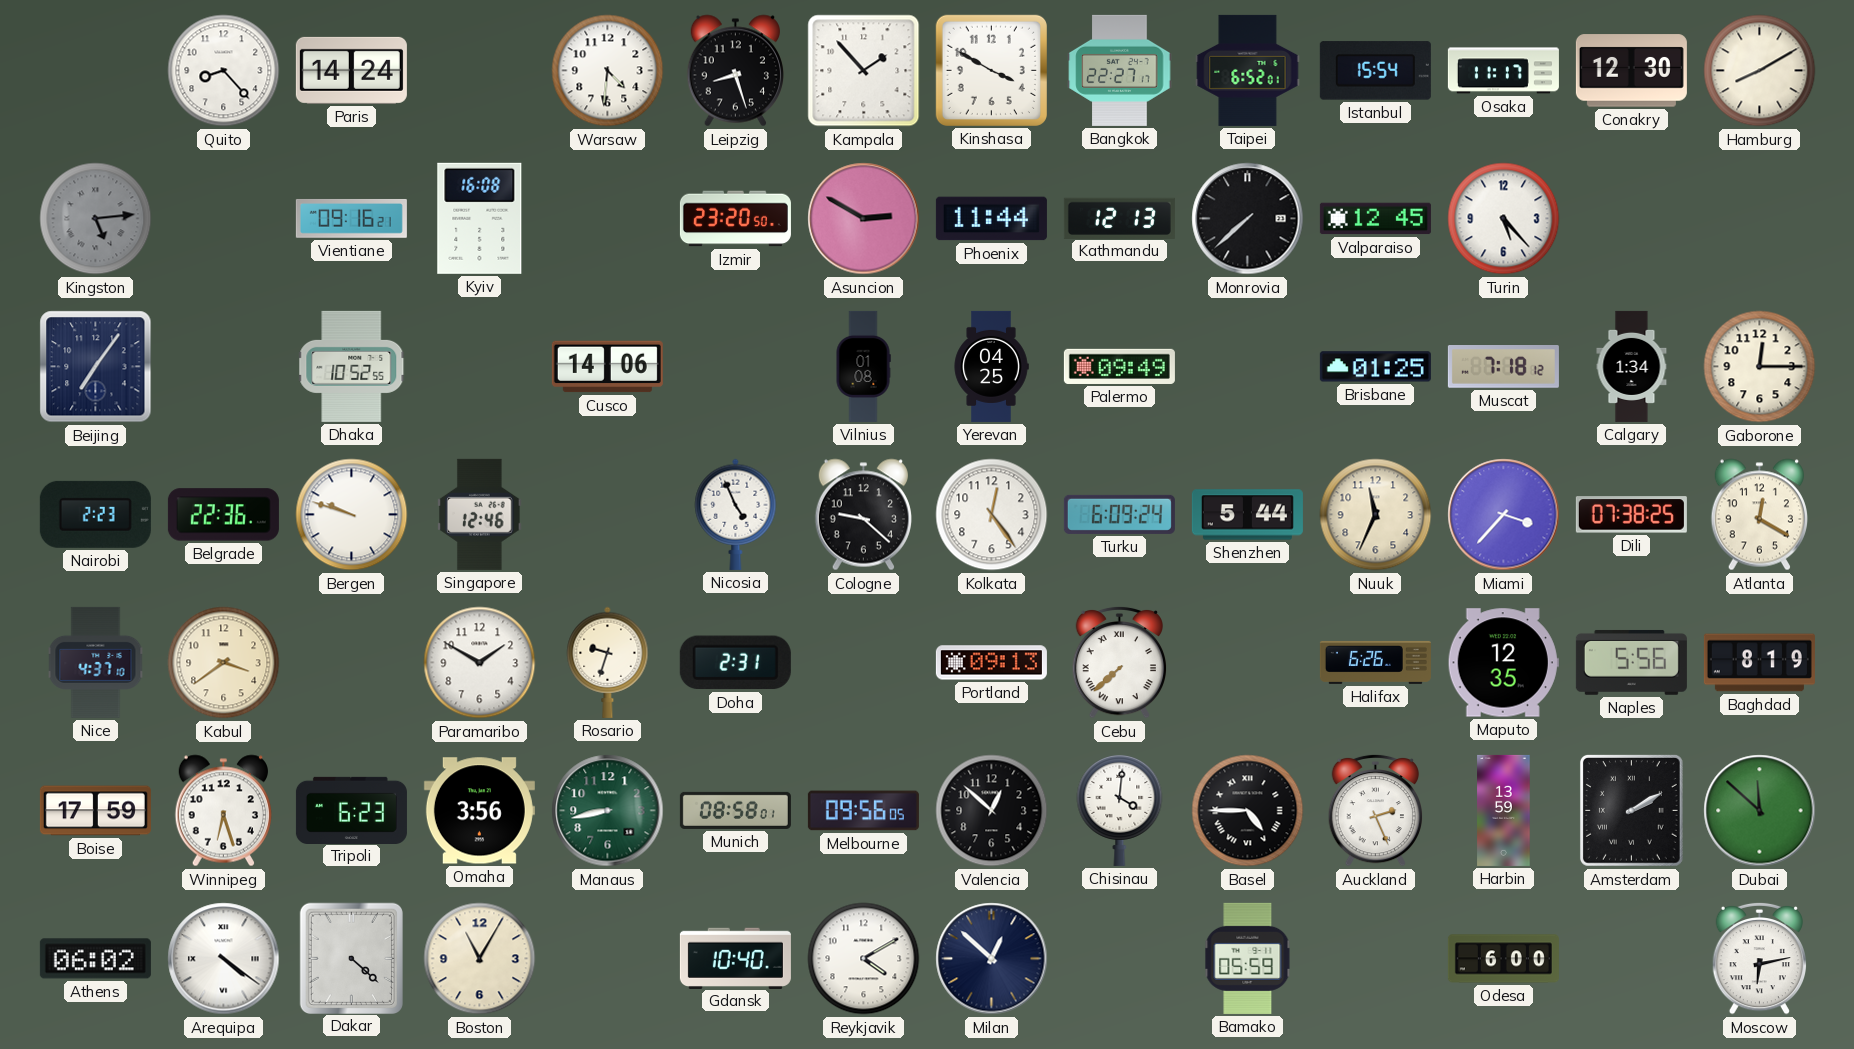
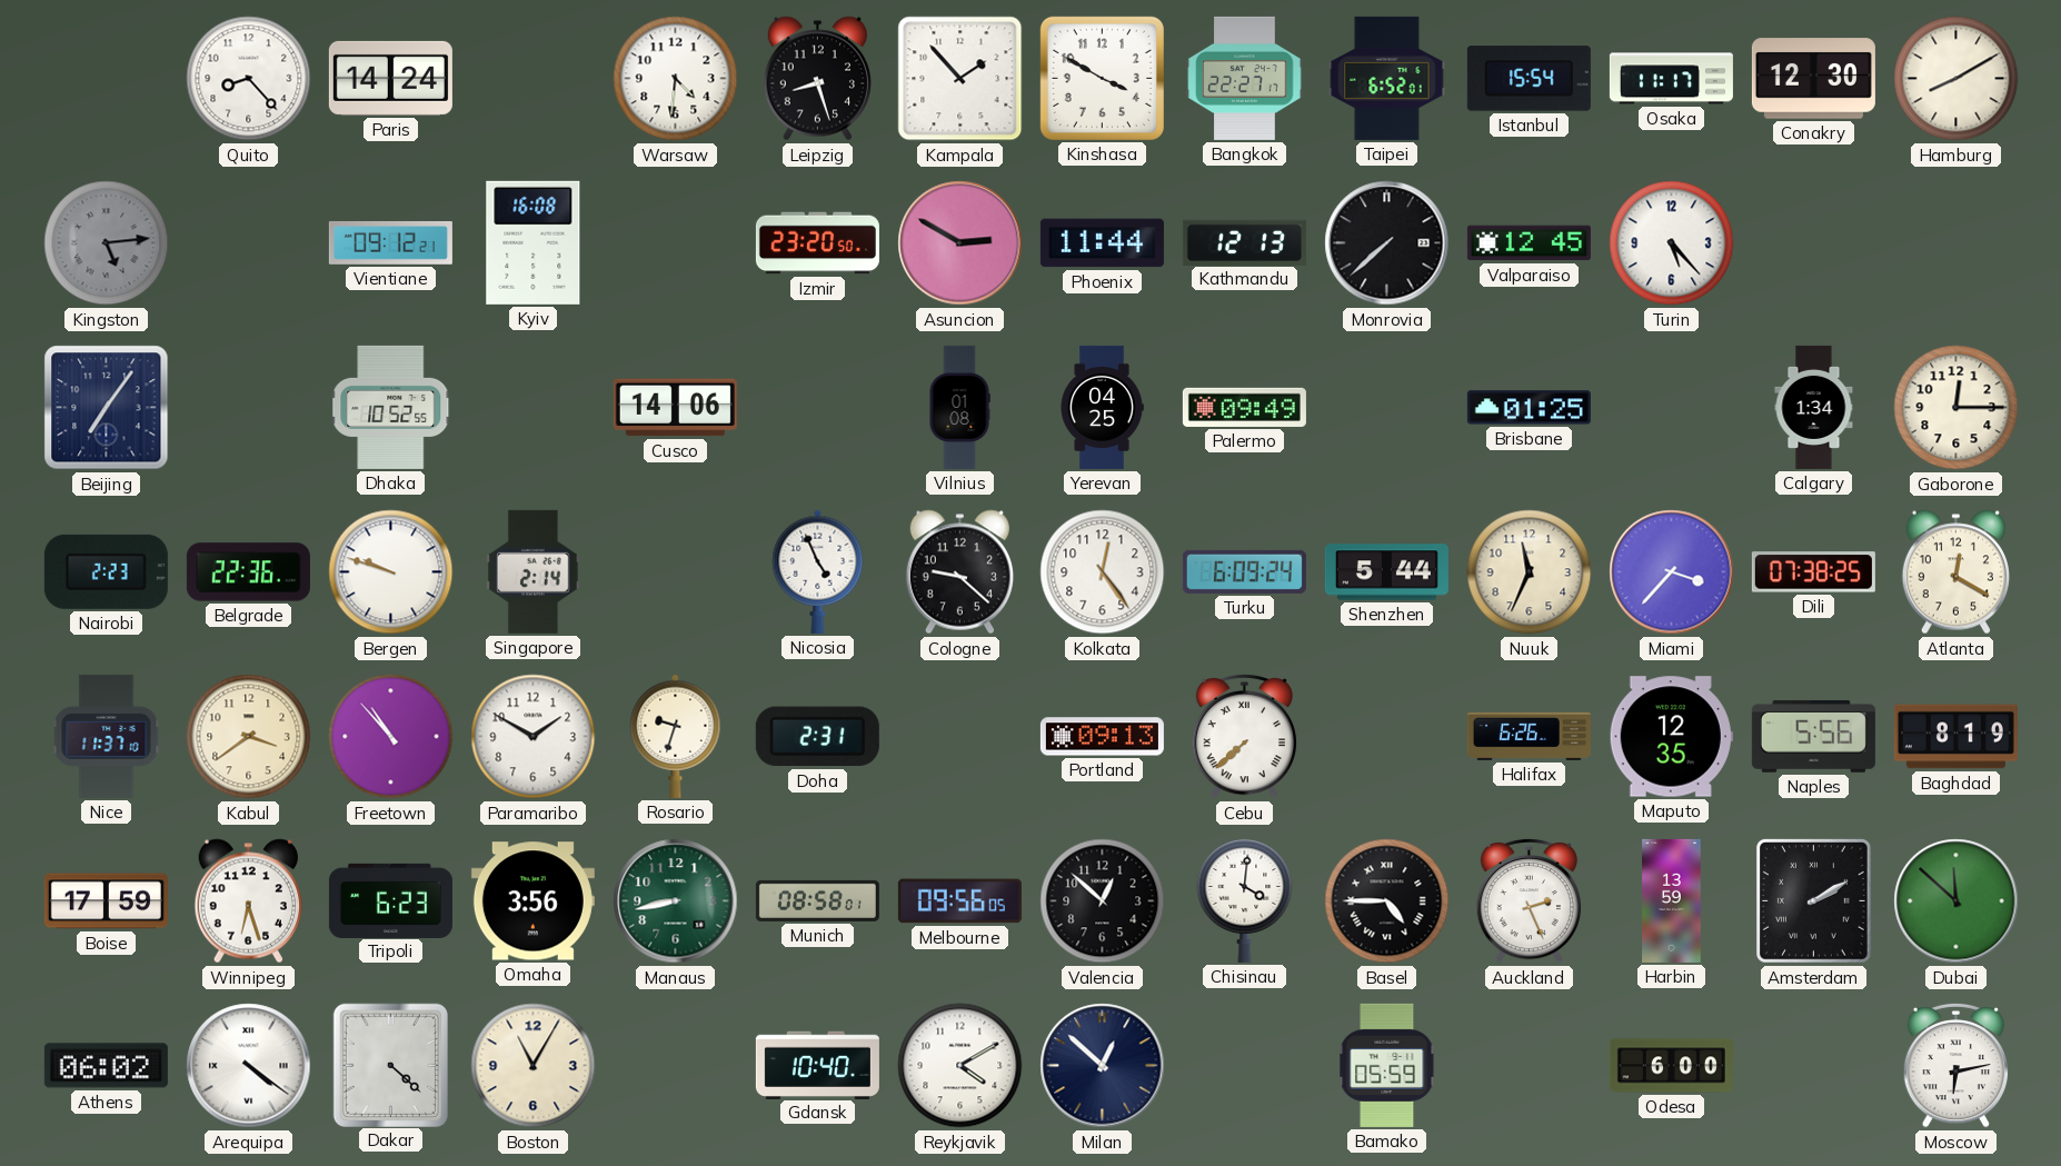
Vientiane: 09:16 -> 09:12 (390, 242)
Muscat: 7:18 -> none (1503, 367)
Singapore: 12:46 -> 2:14 (534, 571)
Nice: 4:37 -> 11:37 (107, 736)
Freetown: none -> 10:53 (391, 737)
